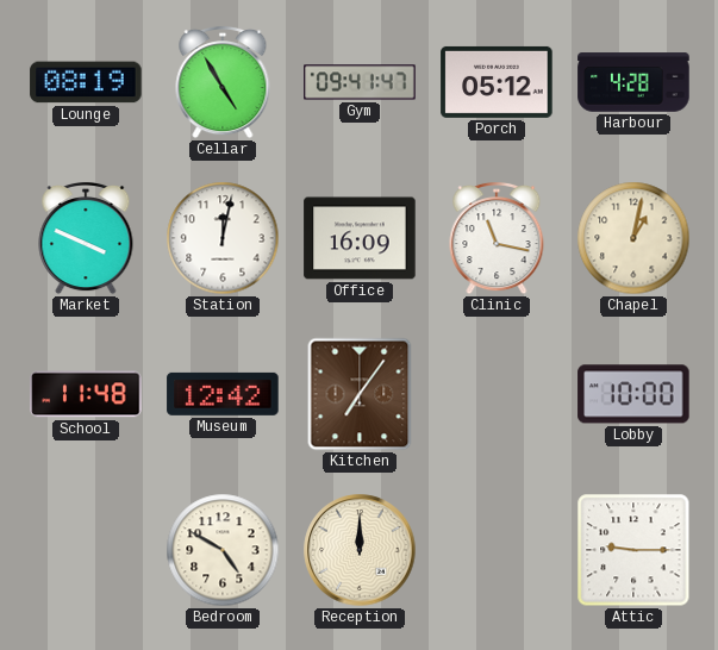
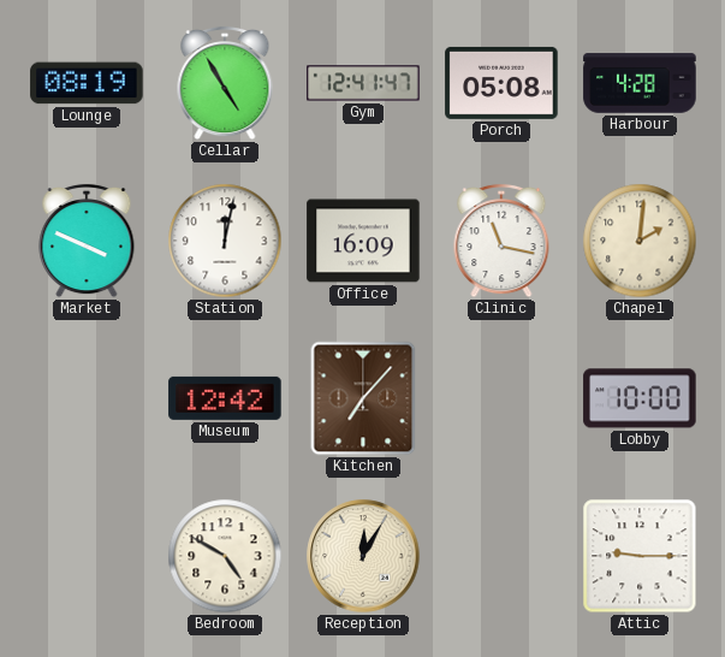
Gym: 09:41 -> 12:41 (363, 83)
Porch: 05:12 -> 05:08 (501, 83)
Chapel: 1:02 -> 2:01 (640, 241)
School: 11:48 -> none (86, 394)
Kitchen: 7:06 -> 7:07 (363, 398)
Reception: 12:00 -> 12:05 (363, 556)
